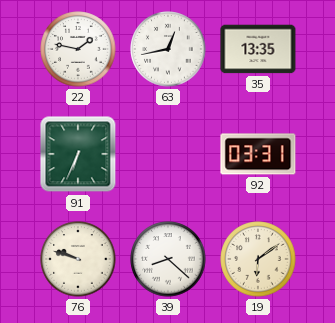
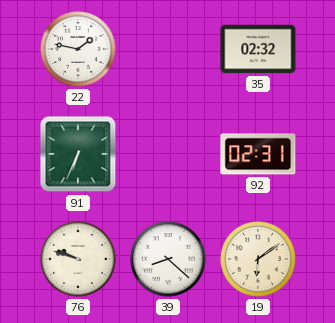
63: 12:43 -> none (168, 49)
35: 13:35 -> 02:32 (258, 49)
92: 03:31 -> 02:31 (258, 154)
